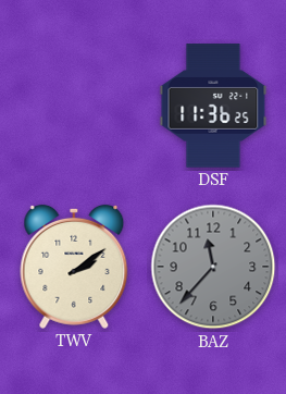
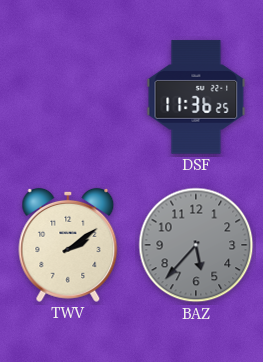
BAZ: 11:37 -> 5:37 (196, 245)
